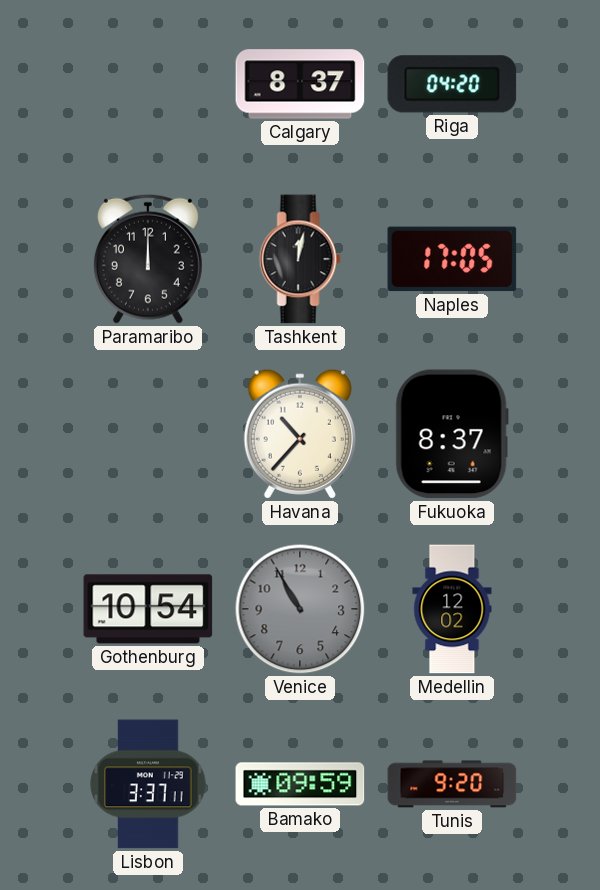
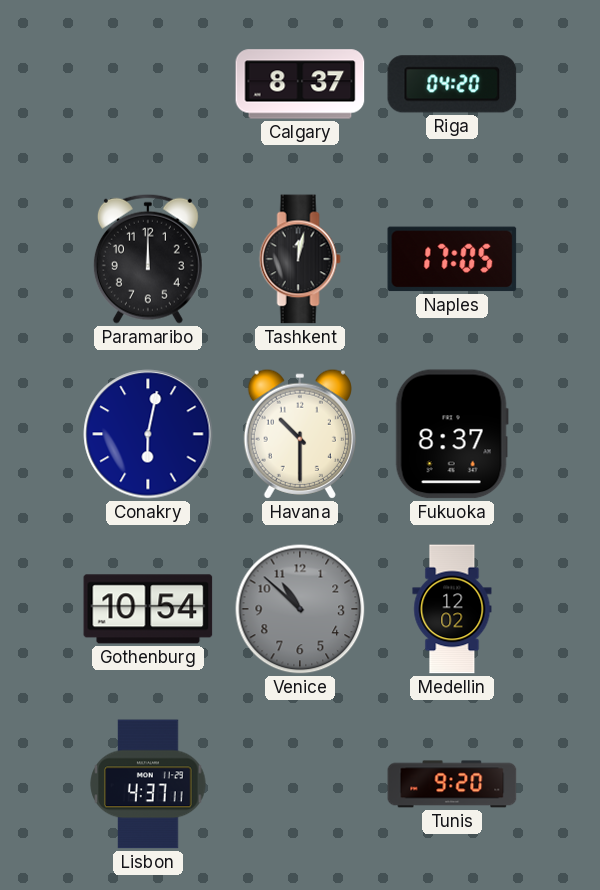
Conakry: none -> 6:02 (148, 434)
Havana: 10:37 -> 10:30 (300, 434)
Venice: 10:55 -> 10:52 (300, 609)
Lisbon: 3:37 -> 4:37 (148, 784)
Bamako: 09:59 -> none (300, 784)
